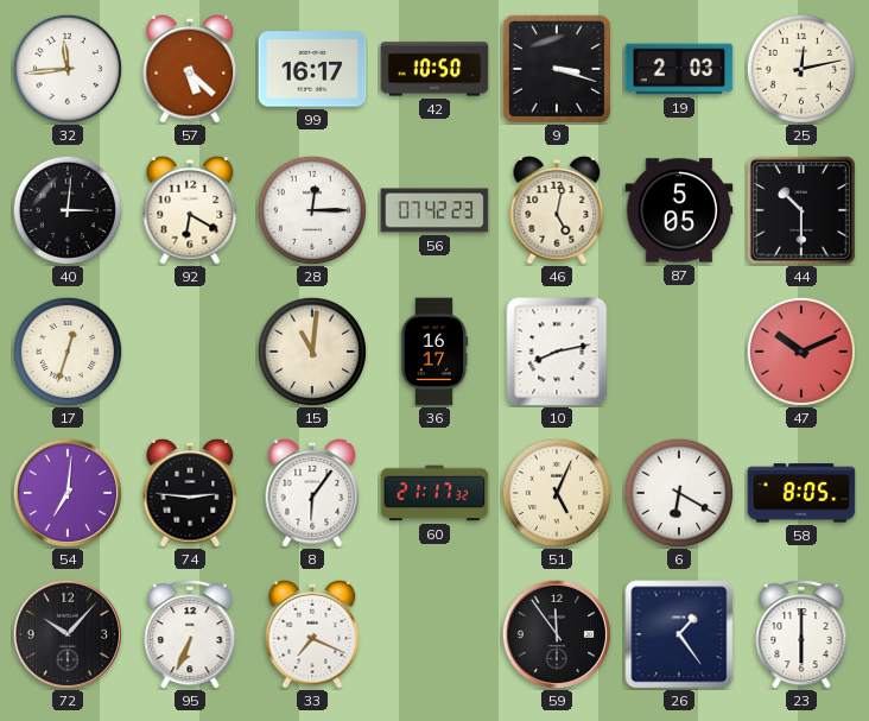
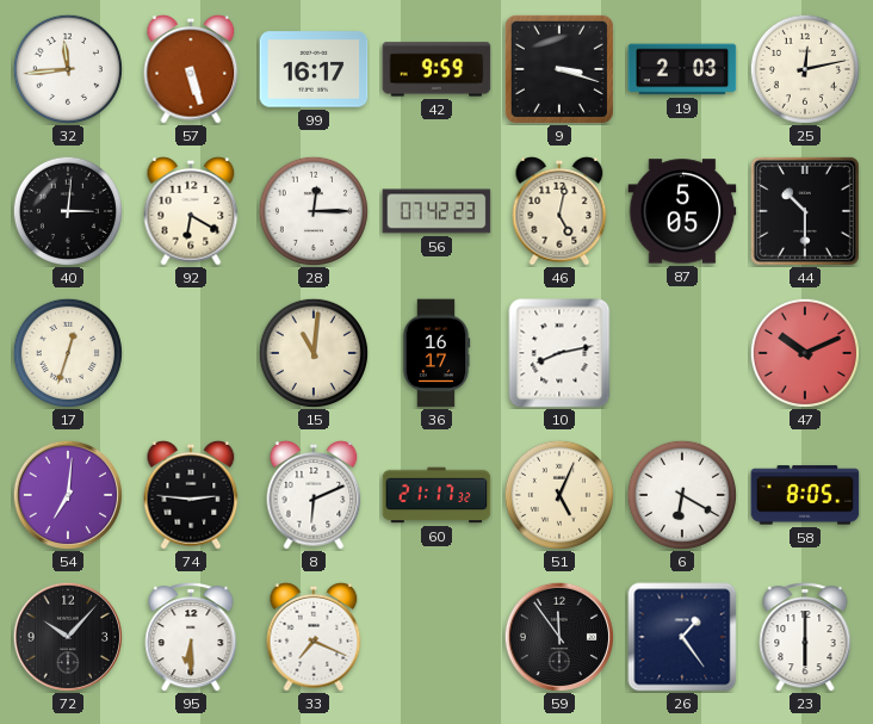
57: 5:22 -> 5:27 (191, 69)
42: 10:50 -> 9:59 (436, 69)
8: 6:06 -> 6:11 (314, 495)
95: 6:34 -> 6:30 (191, 637)
